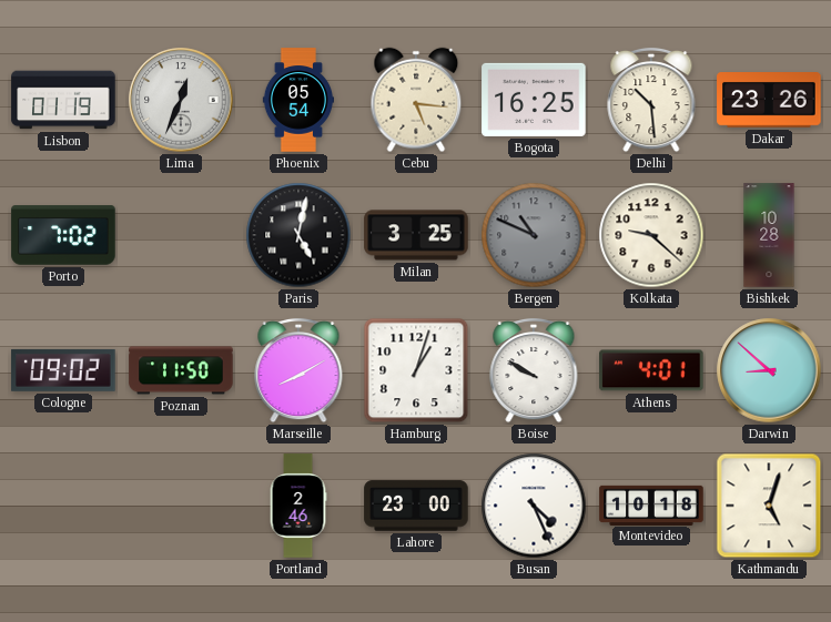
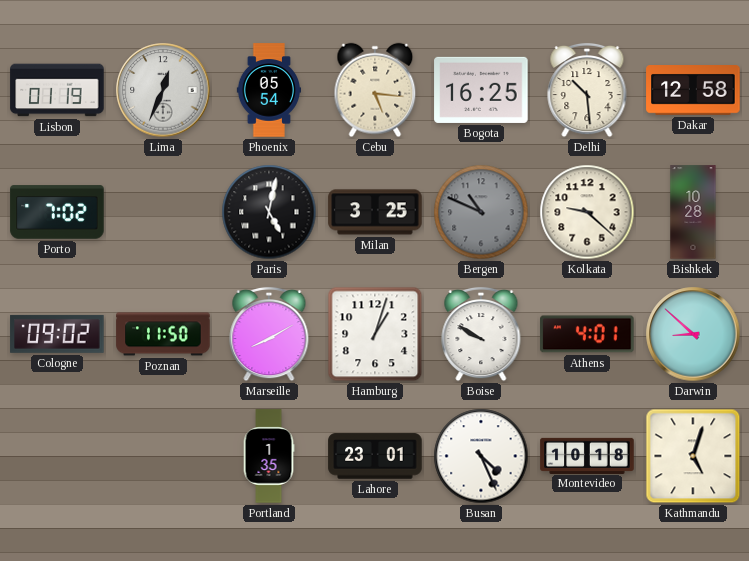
Dakar: 23:26 -> 12:58 (693, 91)
Portland: 2:46 -> 1:35 (269, 456)
Lahore: 23:00 -> 23:01 (375, 456)
